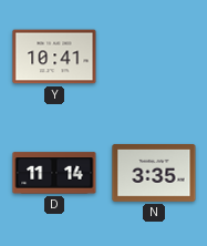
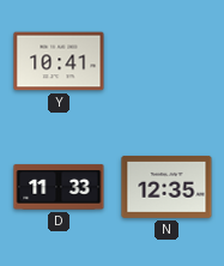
D: 11:14 -> 11:33 (59, 187)
N: 3:35 -> 12:35 (167, 187)
